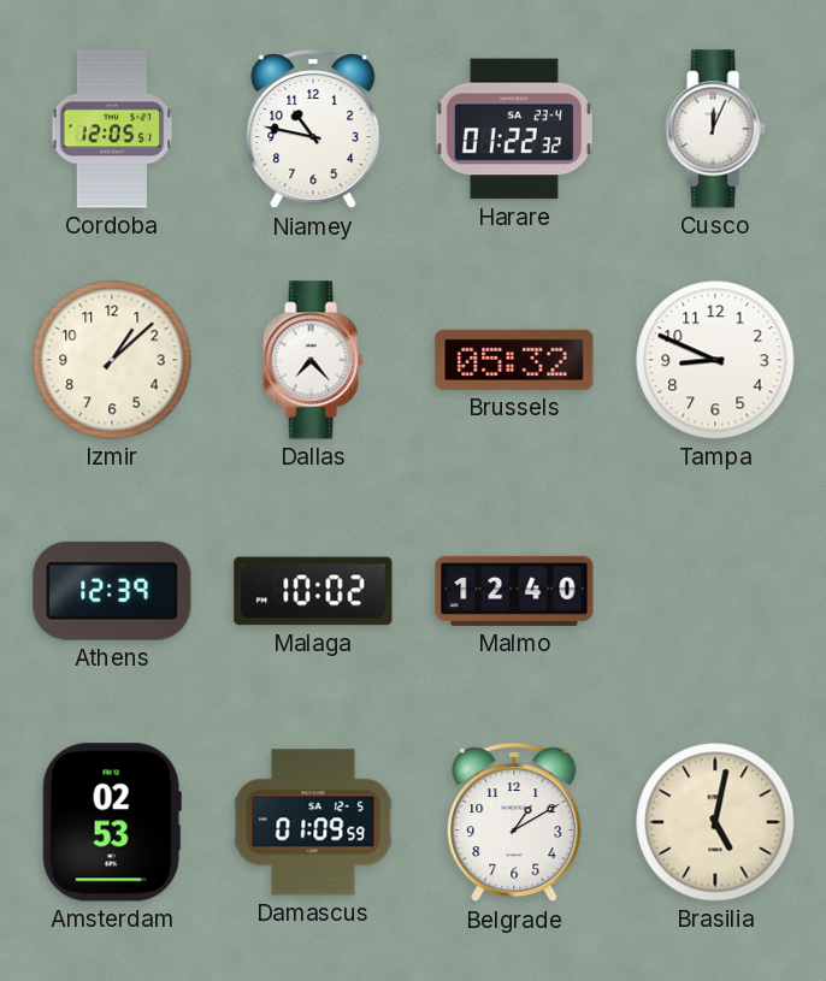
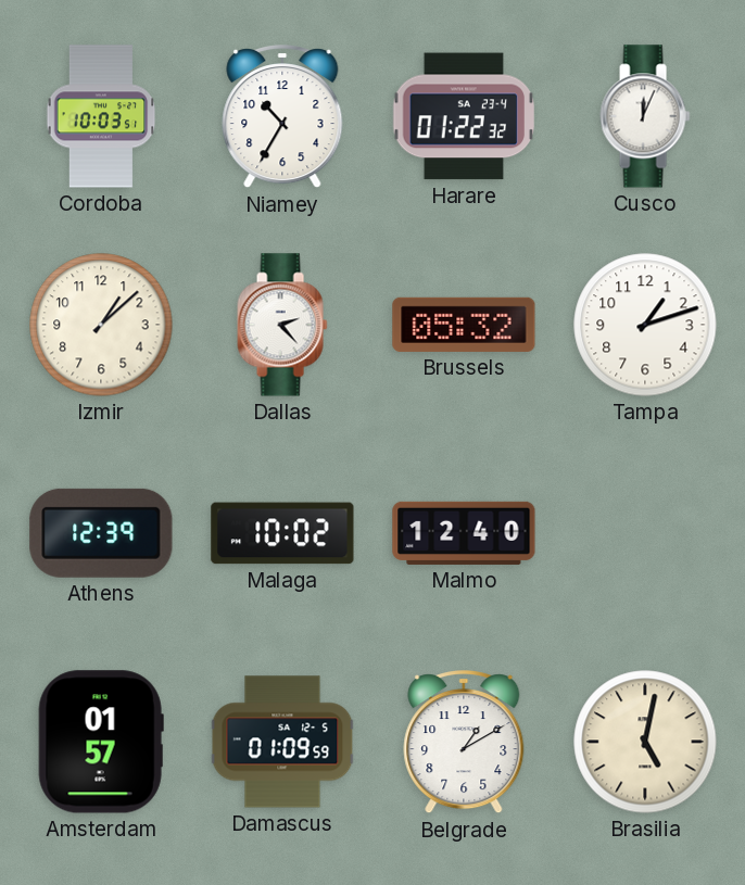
Cordoba: 12:05 -> 10:03 (101, 116)
Niamey: 10:47 -> 10:35 (282, 117)
Dallas: 7:23 -> 2:23 (282, 325)
Tampa: 8:49 -> 1:12 (645, 325)
Amsterdam: 02:53 -> 01:57 (101, 742)
